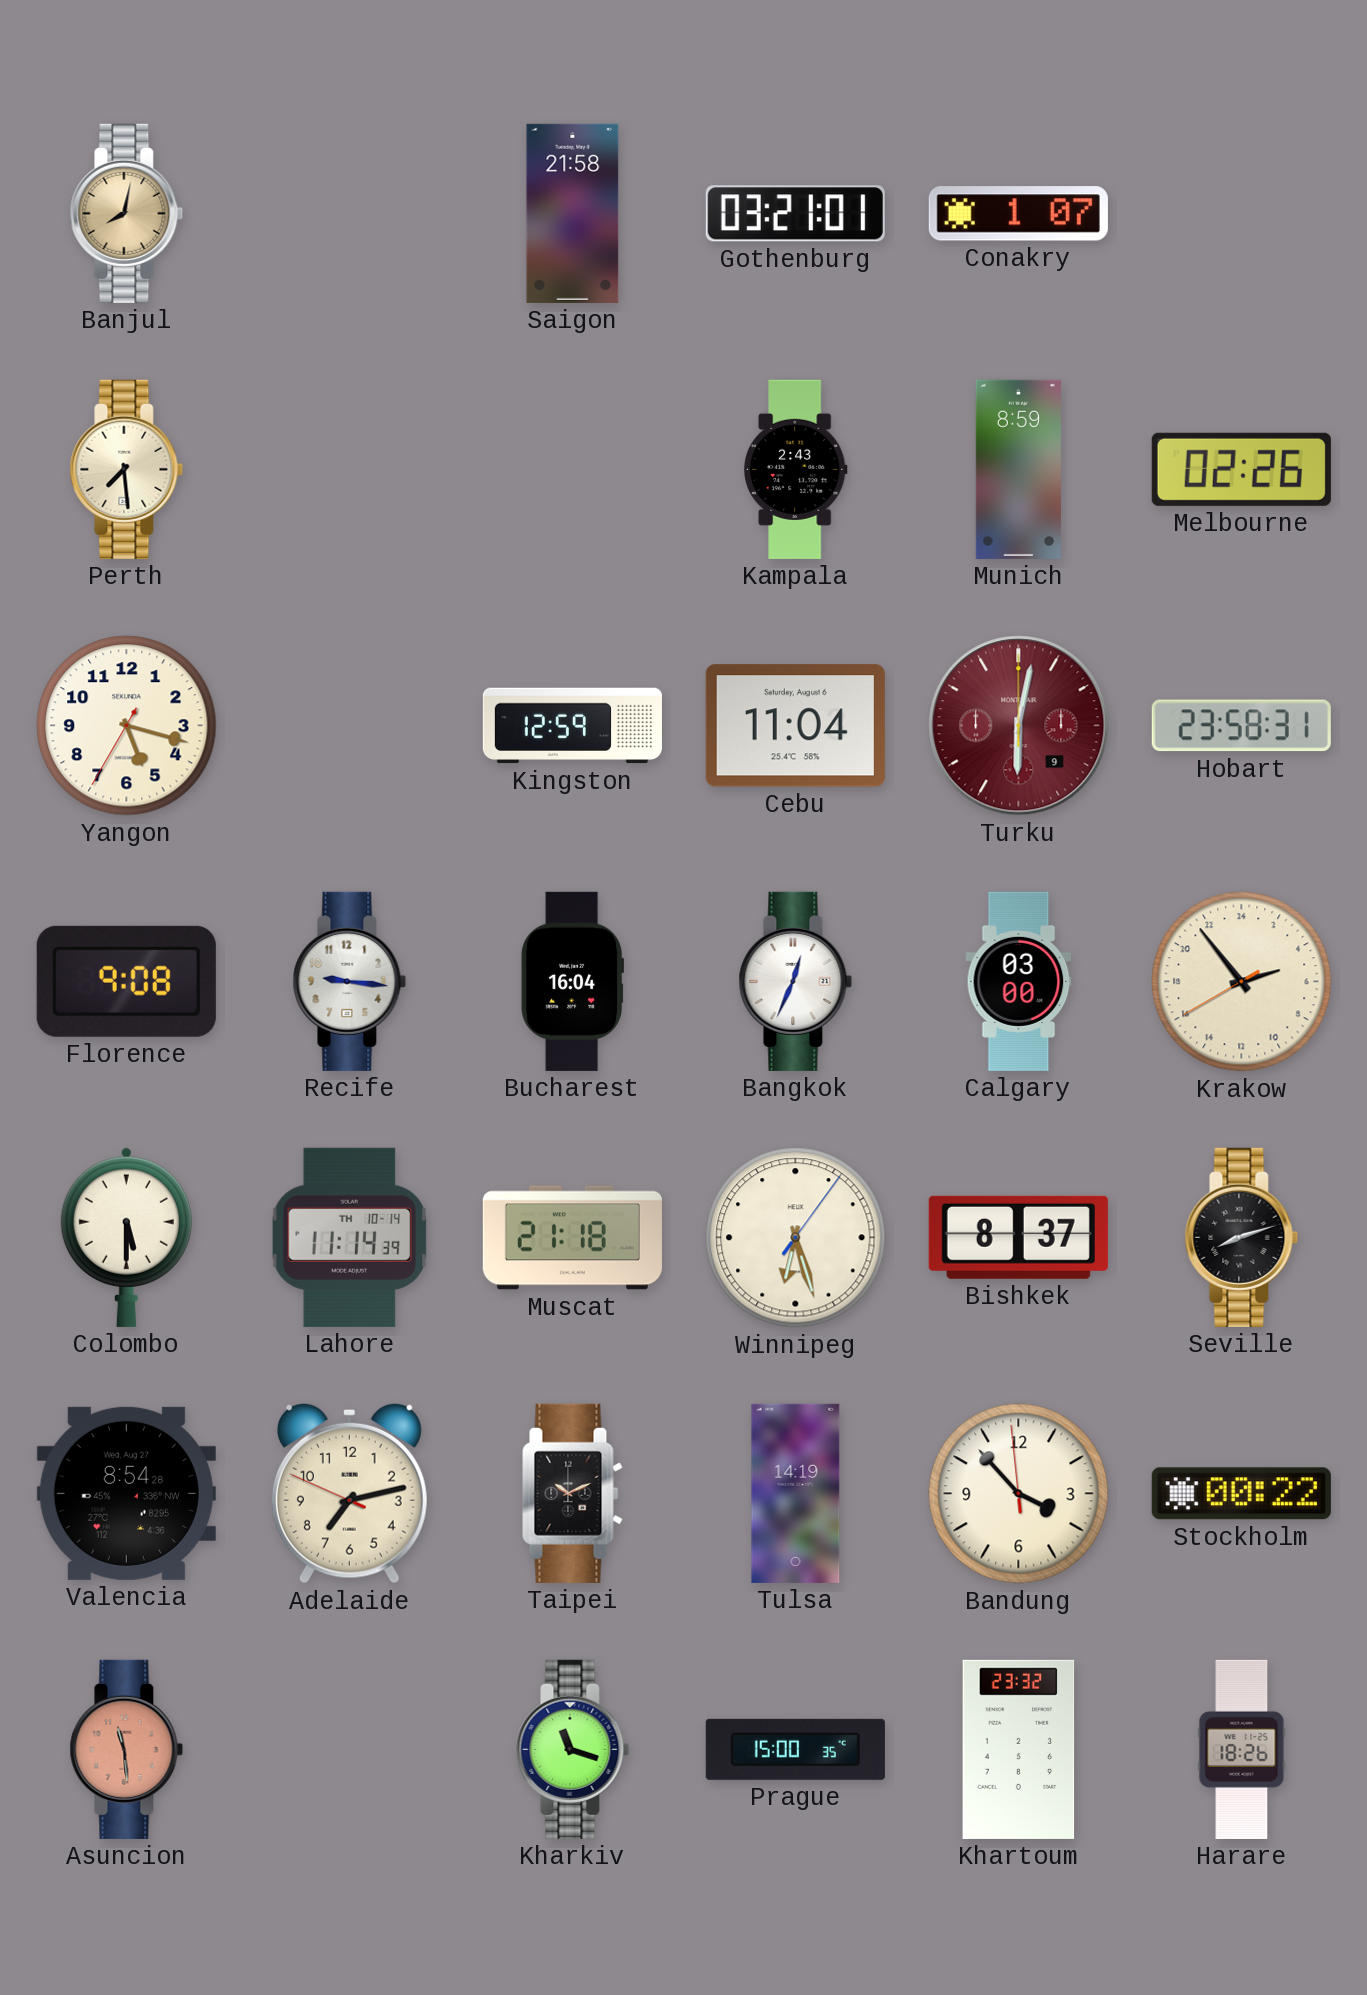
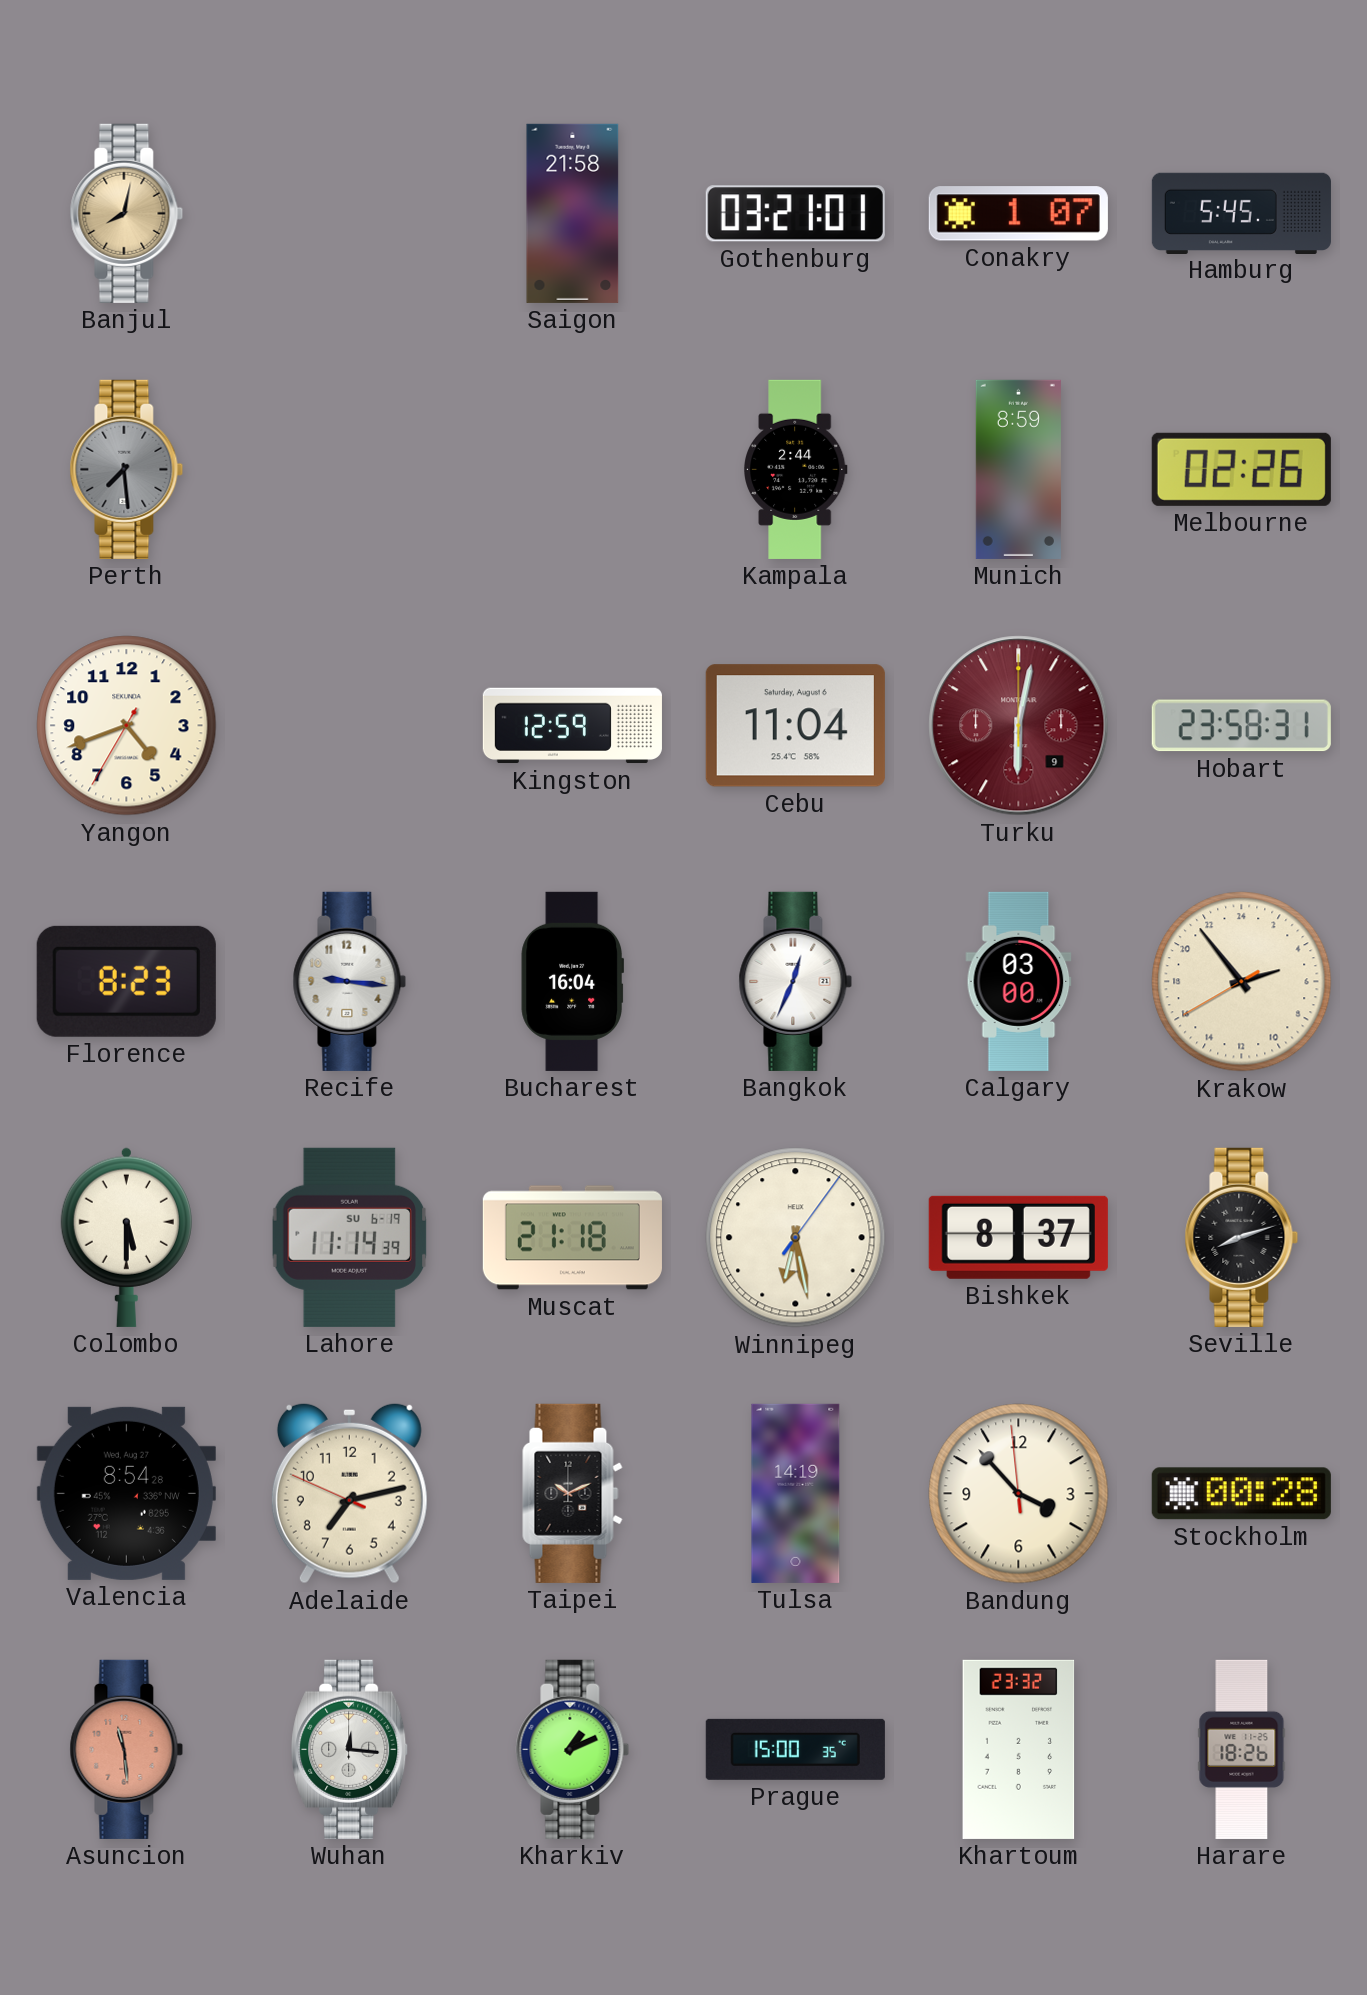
Hamburg: none -> 5:45 (1241, 213)
Perth dial: cream -> grey (127, 469)
Kampala: 2:43 -> 2:44 (796, 469)
Yangon: 5:17 -> 4:41 (127, 726)
Florence: 9:08 -> 8:23 (126, 981)
Lahore date: TH 10-14 -> SU 6-19 (350, 1237)
Winnipeg: 6:27 -> 6:28 (796, 1238)
Stockholm: 00:22 -> 00:28 (1241, 1494)
Wuhan: none -> 12:16 (350, 1749)
Kharkiv: 11:18 -> 1:11 (573, 1749)
